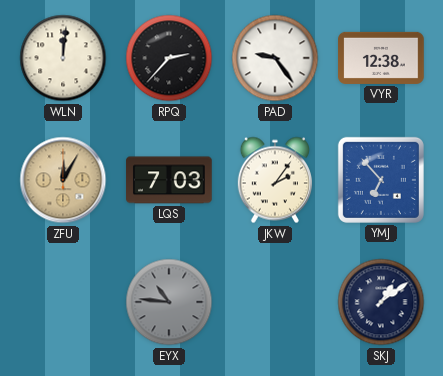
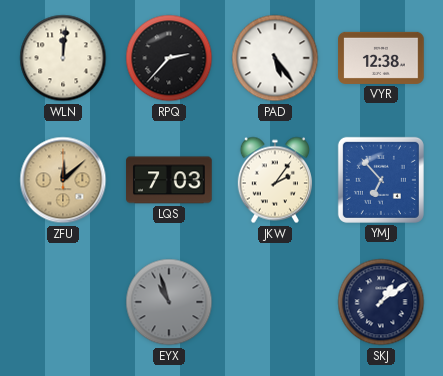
PAD: 9:24 -> 5:24 (275, 58)
ZFU: 12:05 -> 12:08 (63, 180)
EYX: 10:46 -> 10:57 (169, 302)
